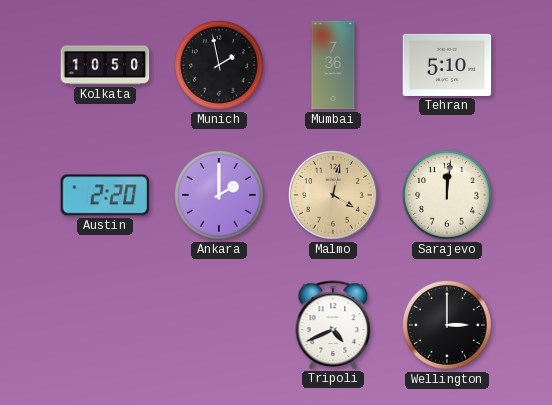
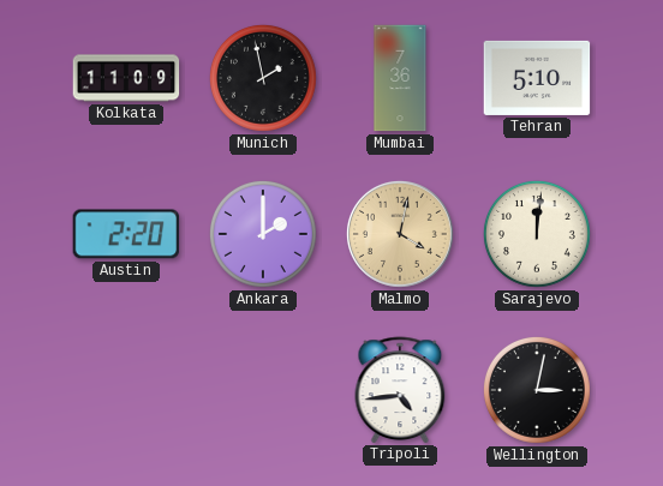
Kolkata: 10:50 -> 11:09 (126, 78)
Tripoli: 4:41 -> 4:44 (400, 390)
Wellington: 3:00 -> 3:02 (537, 390)
